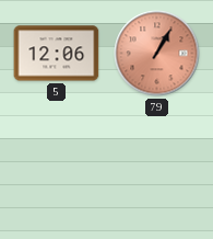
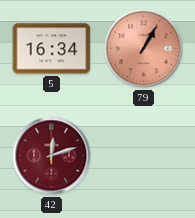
5: 12:06 -> 16:34 (52, 49)
42: none -> 12:12 (52, 156)
